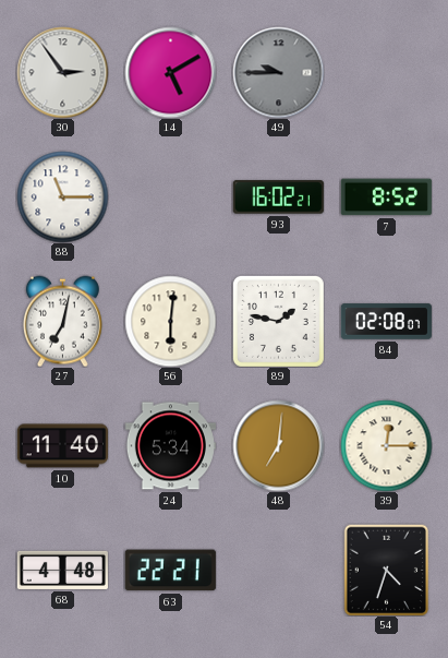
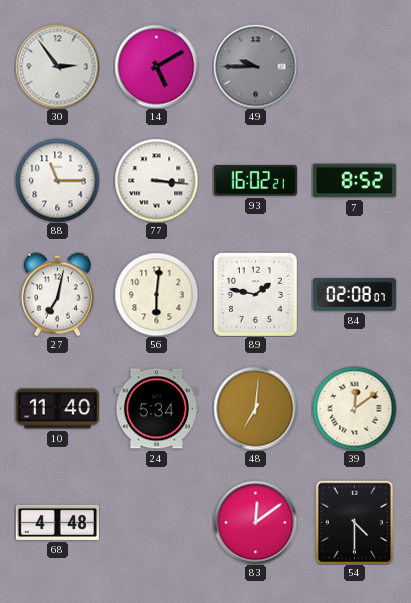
77: none -> 3:16 (156, 180)
39: 12:15 -> 12:09 (354, 408)
63: 22:21 -> none (170, 571)
83: none -> 12:09 (255, 522)
54: 4:33 -> 4:30 (355, 522)
